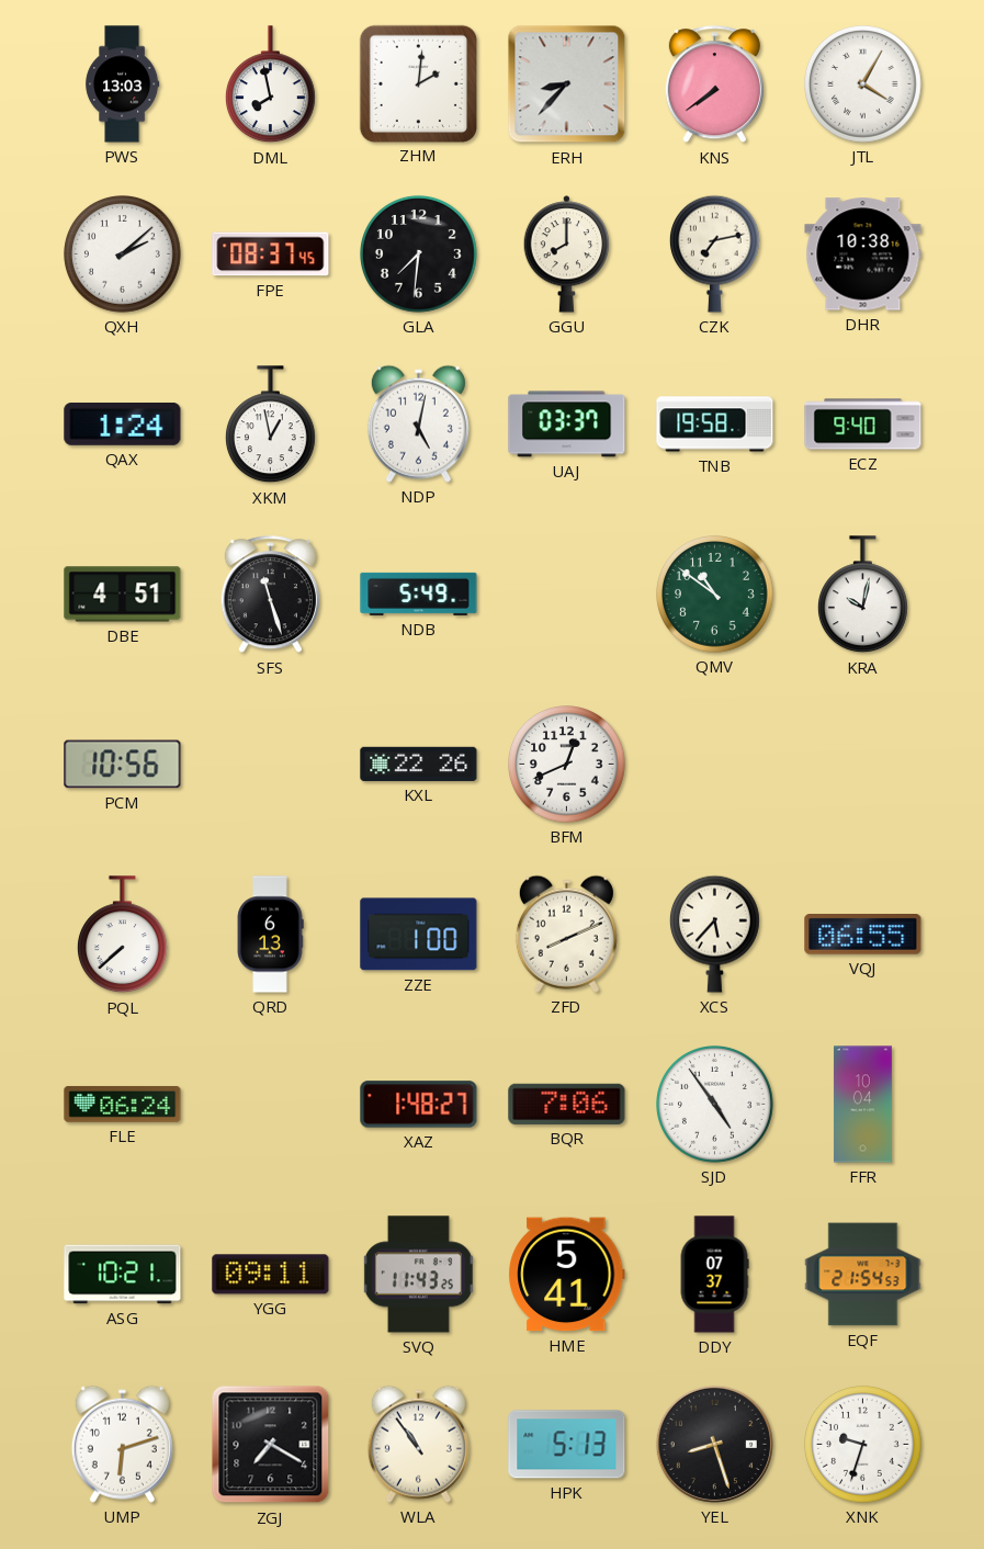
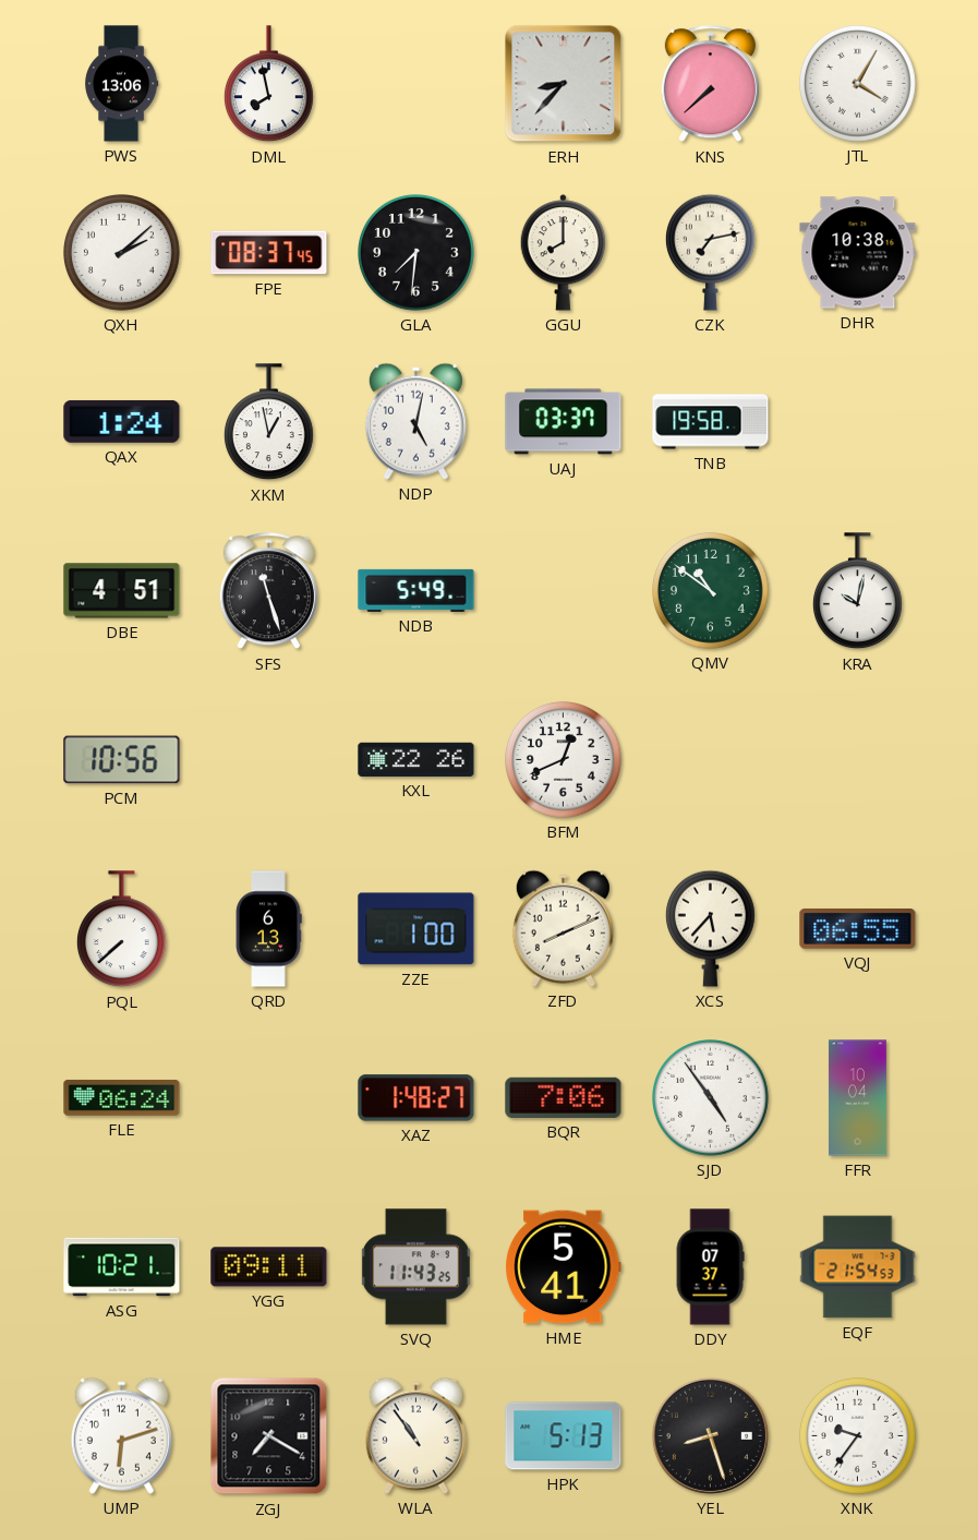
PWS: 13:03 -> 13:06 (122, 84)
ZHM: 2:01 -> none (418, 83)
KNS: 7:39 -> 7:38 (710, 84)
ECZ: 9:40 -> none (863, 425)
XNK: 9:33 -> 9:36 (858, 1436)
